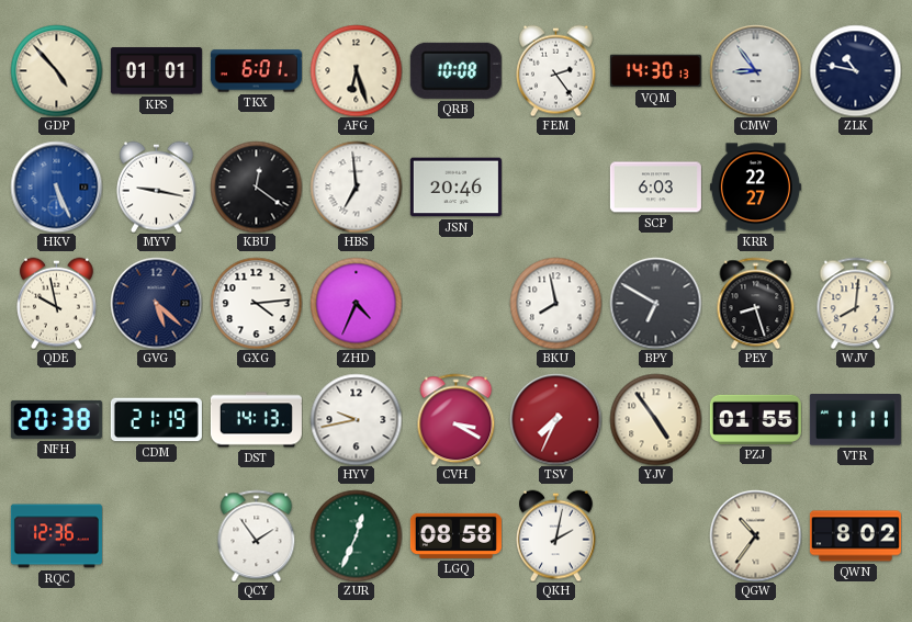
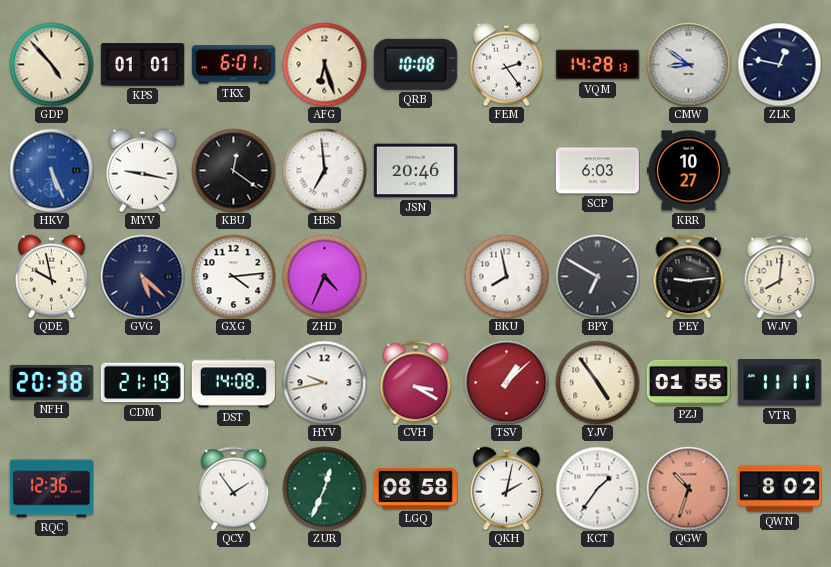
VQM: 14:30 -> 14:28 (597, 65)
CMW: 8:54 -> 8:51 (688, 64)
ZLK: 10:47 -> 12:47 (779, 64)
KRR: 22:27 -> 10:27 (688, 171)
PEY: 8:27 -> 9:14 (689, 276)
DST: 14:13 -> 14:08 (233, 383)
TSV: 7:34 -> 1:08 (506, 382)
KCT: none -> 1:36 (597, 488)
QGW: 10:36 -> 10:33 (688, 488)
QGW dial: cream -> salmon (688, 488)
